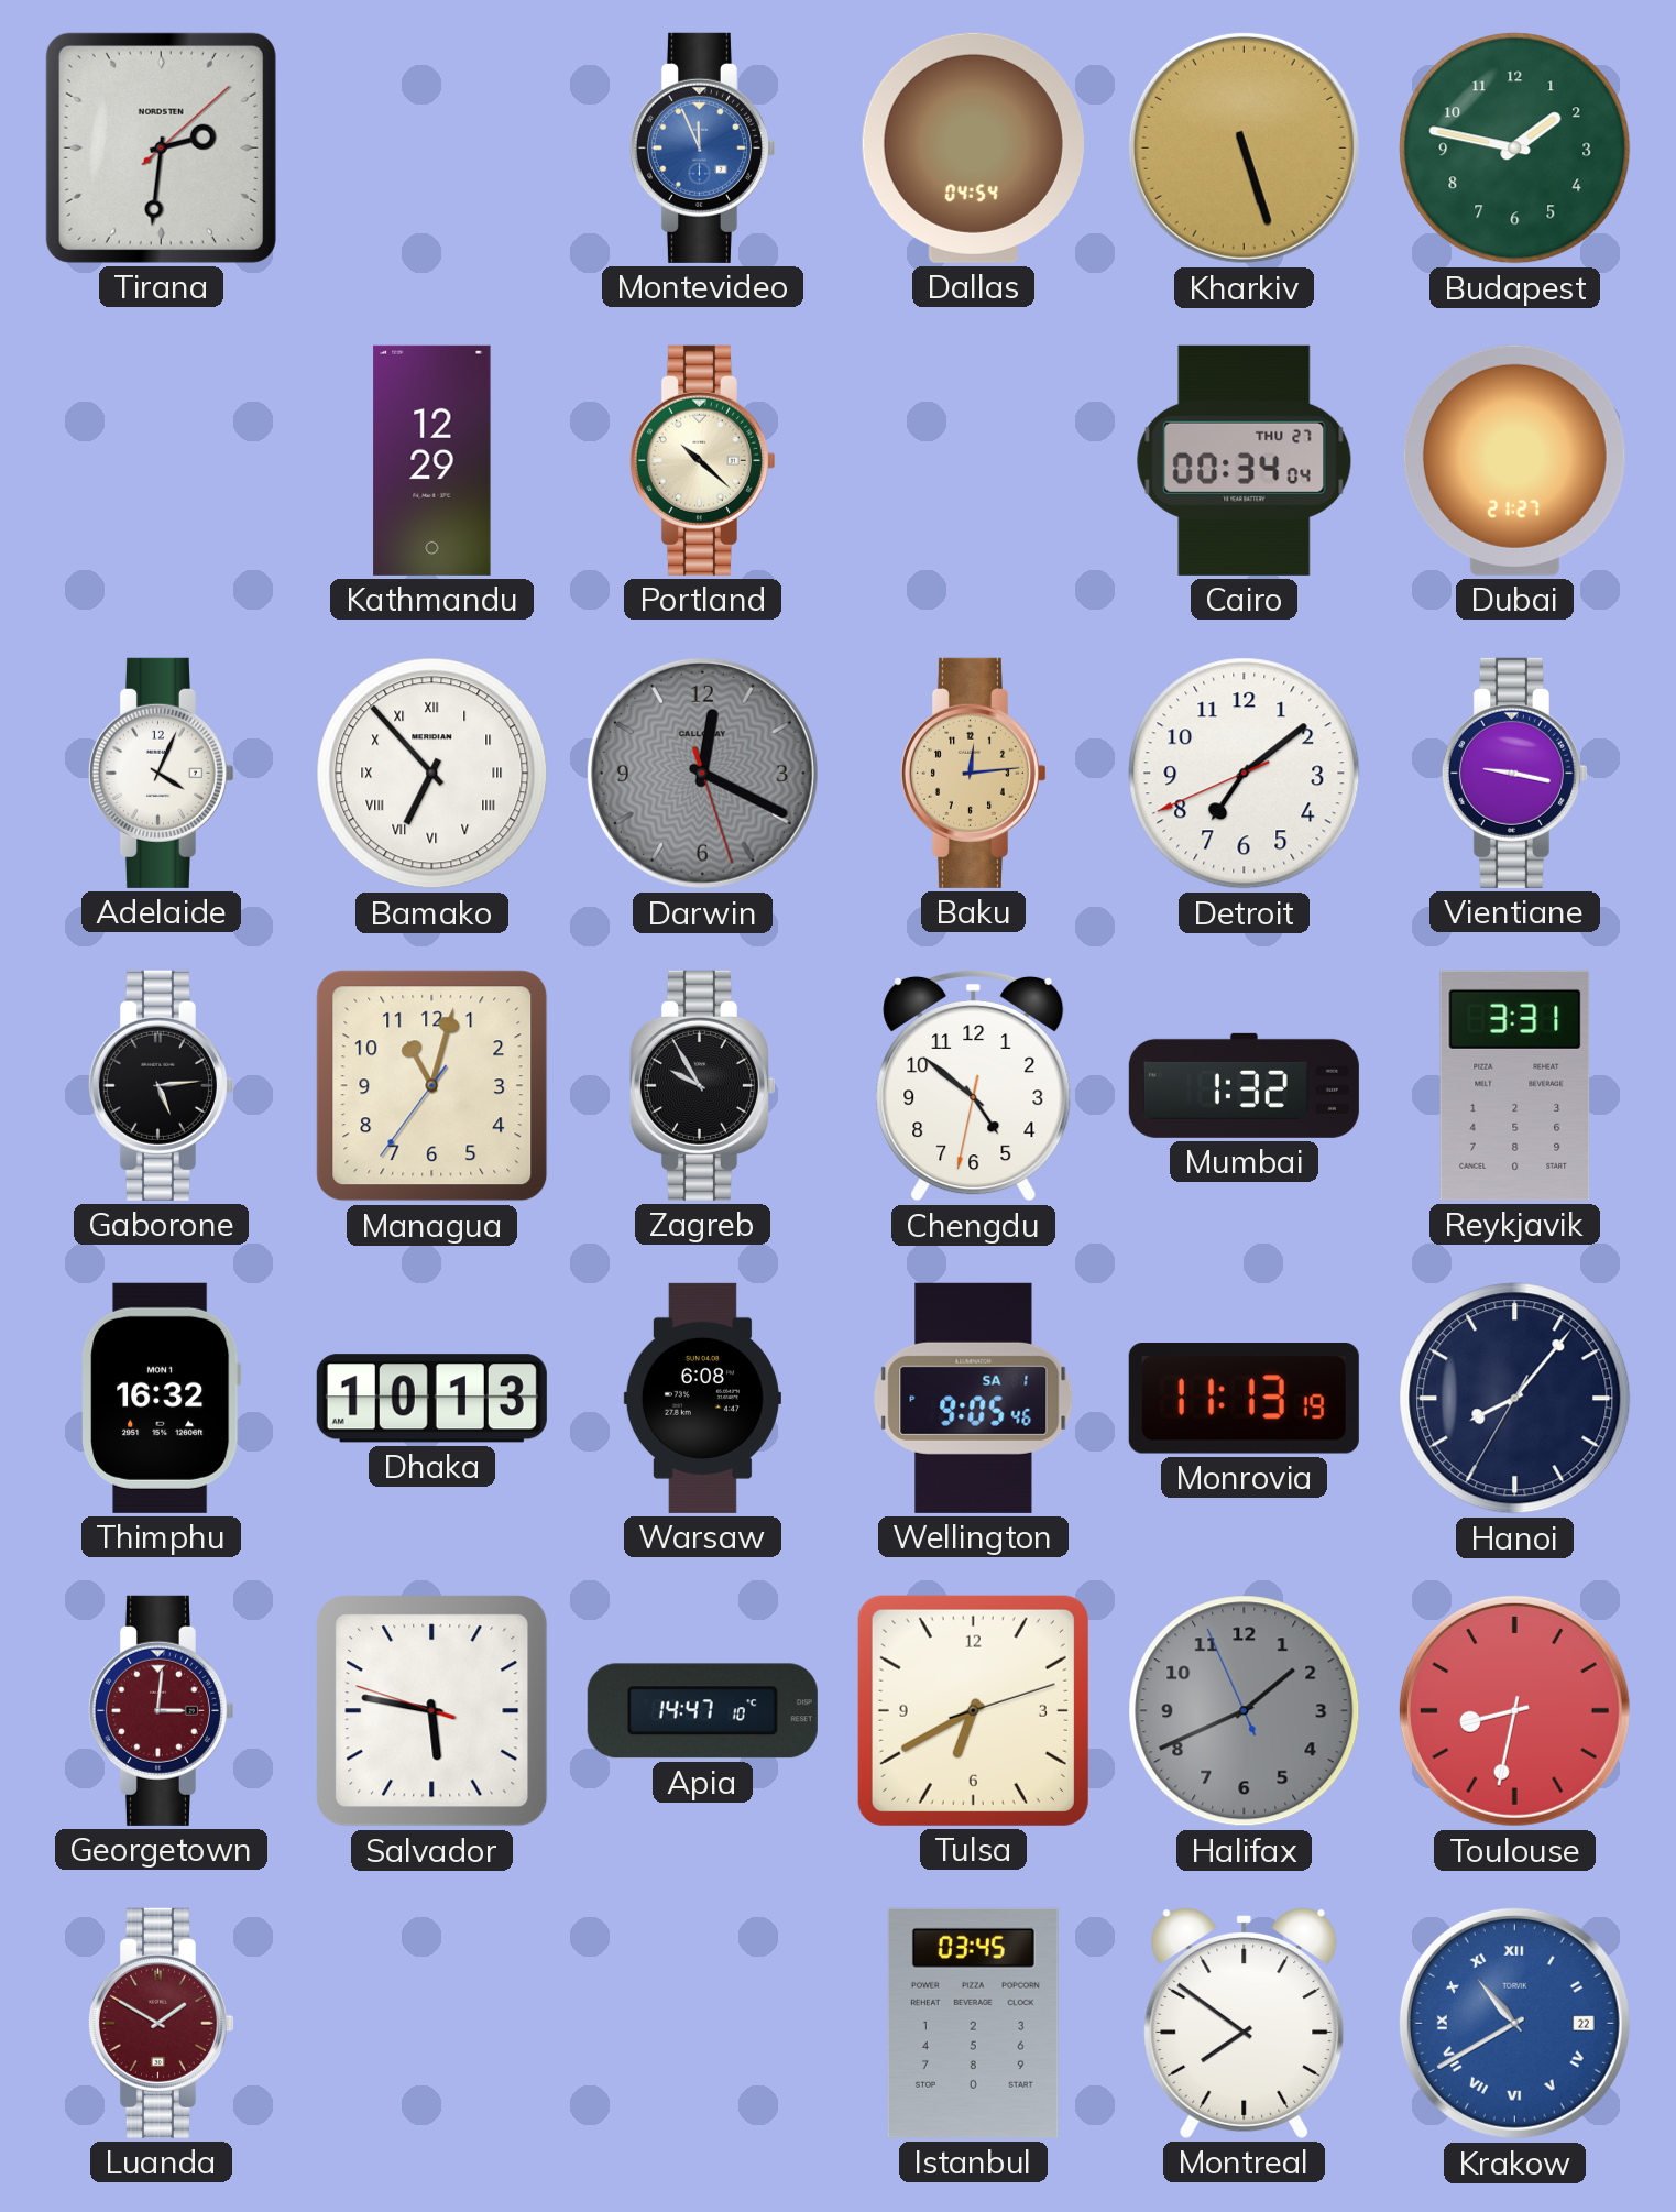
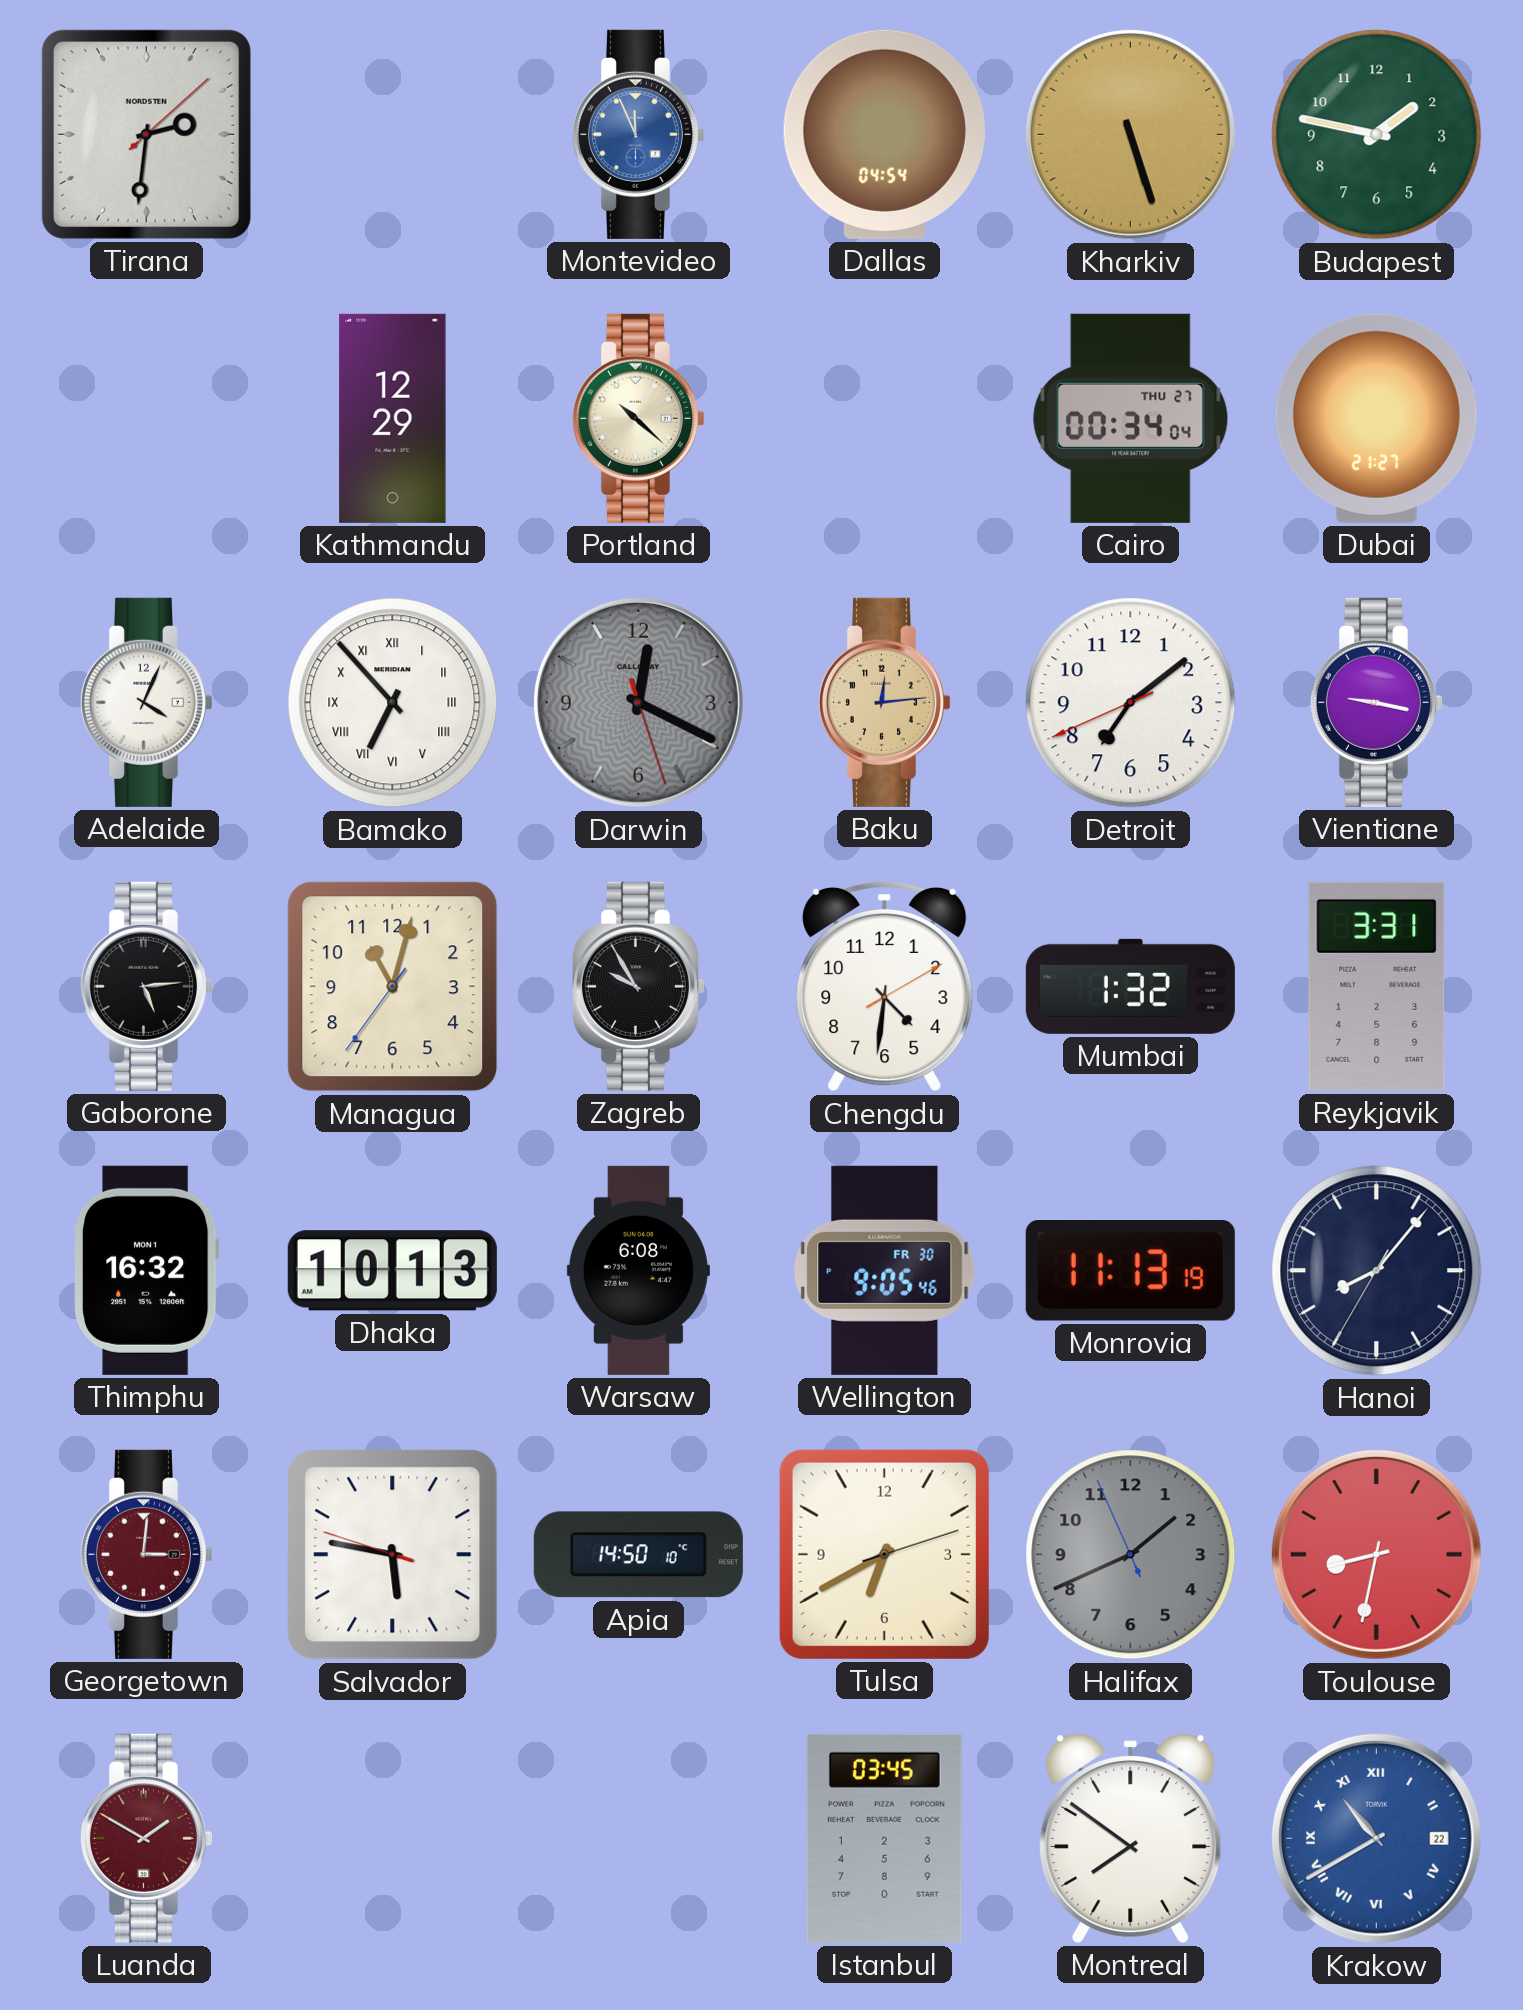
Chengdu: 4:51 -> 4:31 (885, 986)
Wellington date: SA 1 -> FR 30 (885, 1270)
Apia: 14:47 -> 14:50 (638, 1555)
